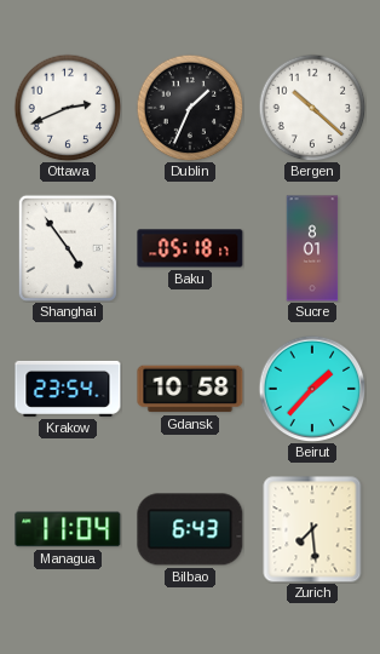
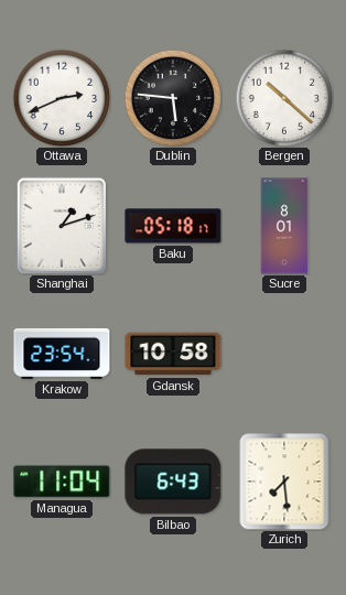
Dublin: 1:34 -> 5:46 (173, 98)
Shanghai: 4:54 -> 1:12 (62, 226)
Beirut: 1:37 -> none (312, 389)
